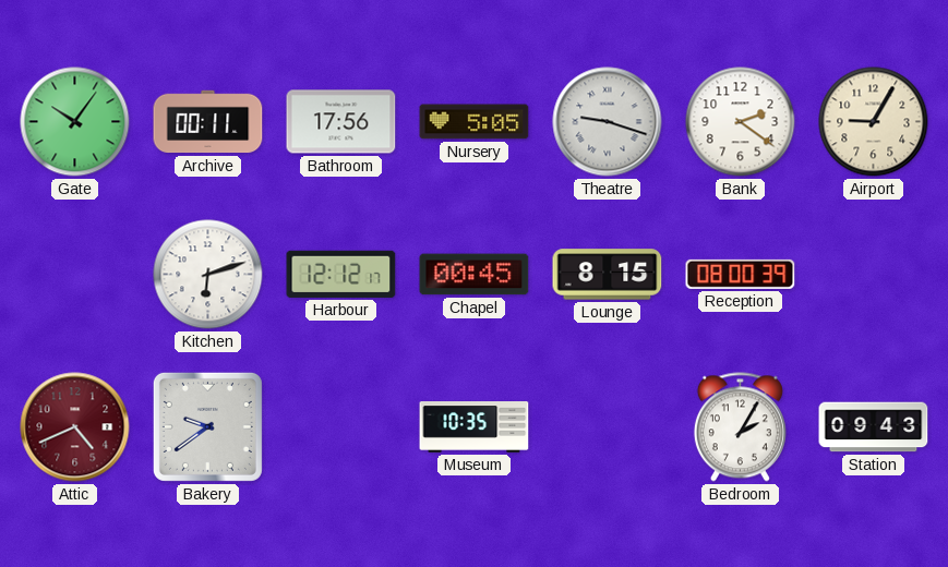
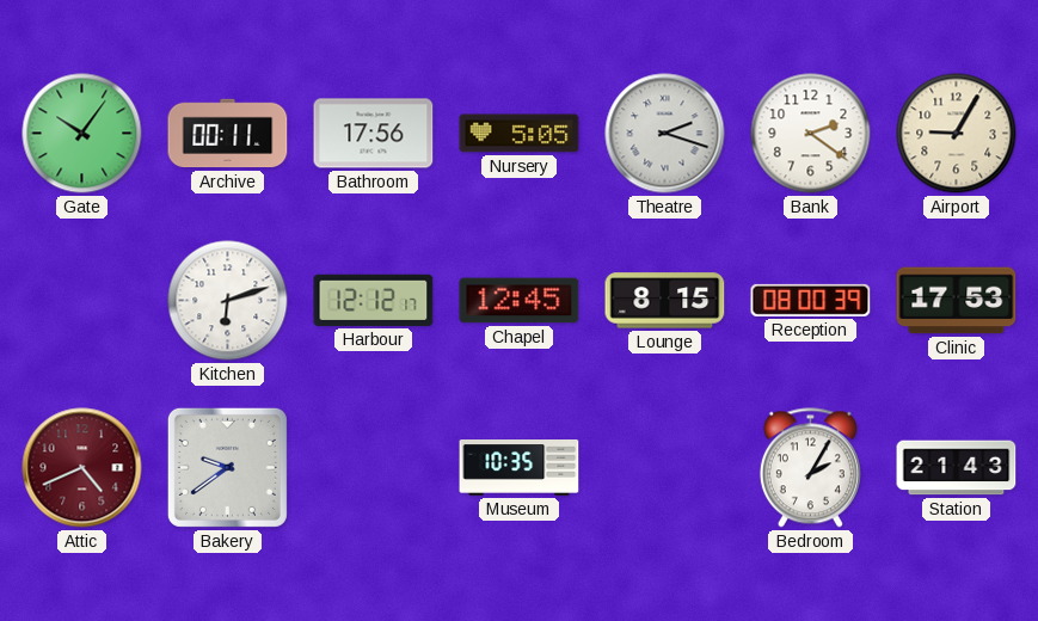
Theatre: 9:18 -> 2:18 (665, 134)
Chapel: 00:45 -> 12:45 (520, 301)
Clinic: none -> 17:53 (957, 301)
Station: 09:43 -> 21:43 (957, 468)
